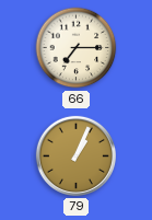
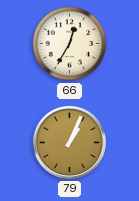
66: 7:15 -> 12:35 (70, 44)
